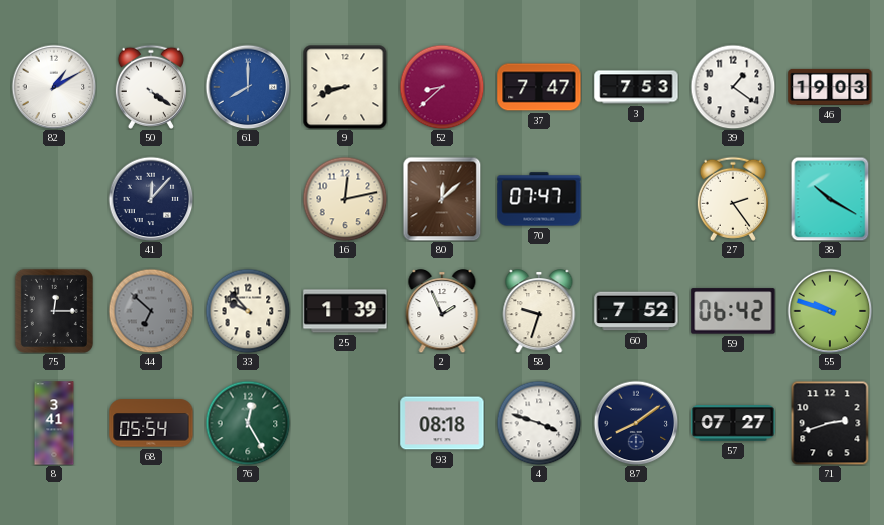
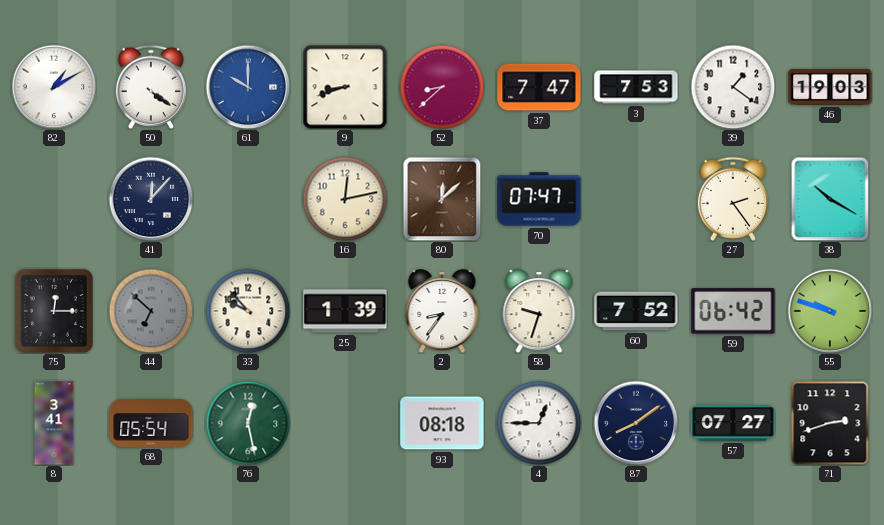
61: 8:00 -> 10:00 (248, 87)
2: 1:56 -> 8:36 (442, 311)
76: 12:25 -> 12:28 (248, 423)
4: 3:48 -> 12:45 (539, 423)
